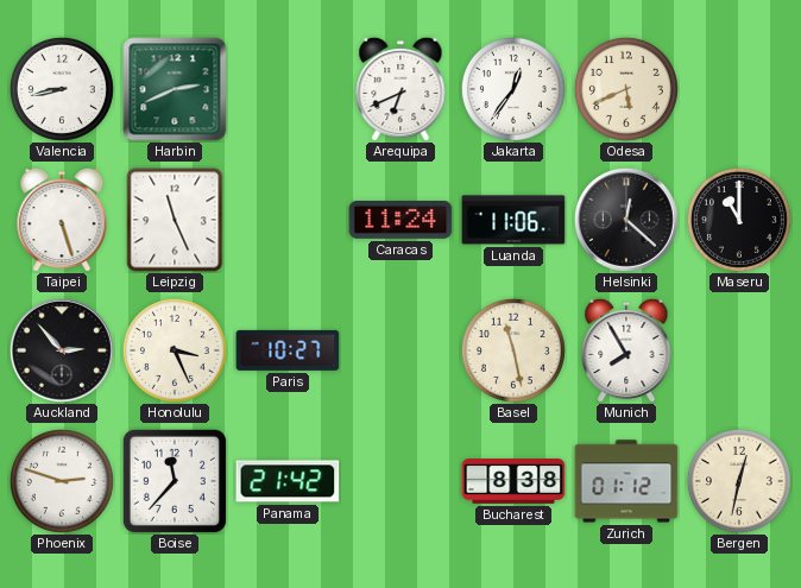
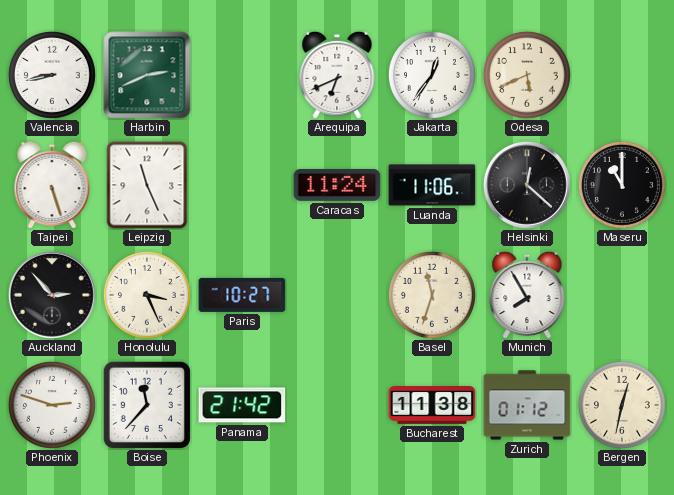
Basel: 11:28 -> 11:33 (432, 295)
Bucharest: 8:38 -> 11:38 (432, 406)
